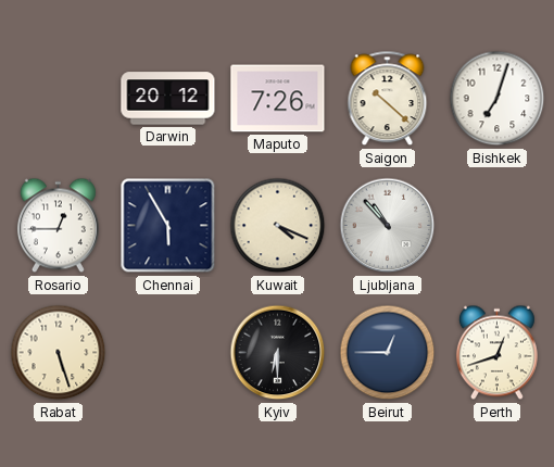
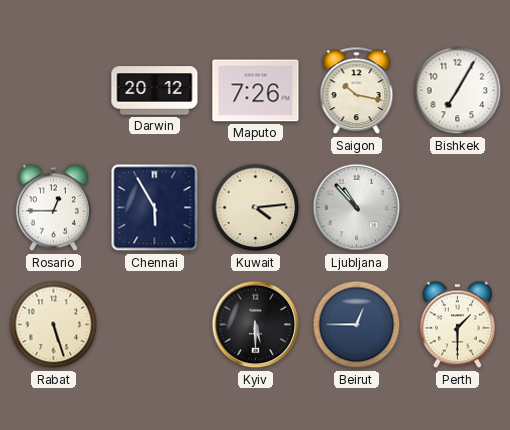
Saigon: 10:22 -> 10:17 (357, 91)
Bishkek: 7:03 -> 7:05 (458, 91)
Kuwait: 4:19 -> 4:14 (256, 208)
Kyiv: 6:30 -> 5:30 (256, 325)
Perth: 12:42 -> 1:30 (457, 325)
